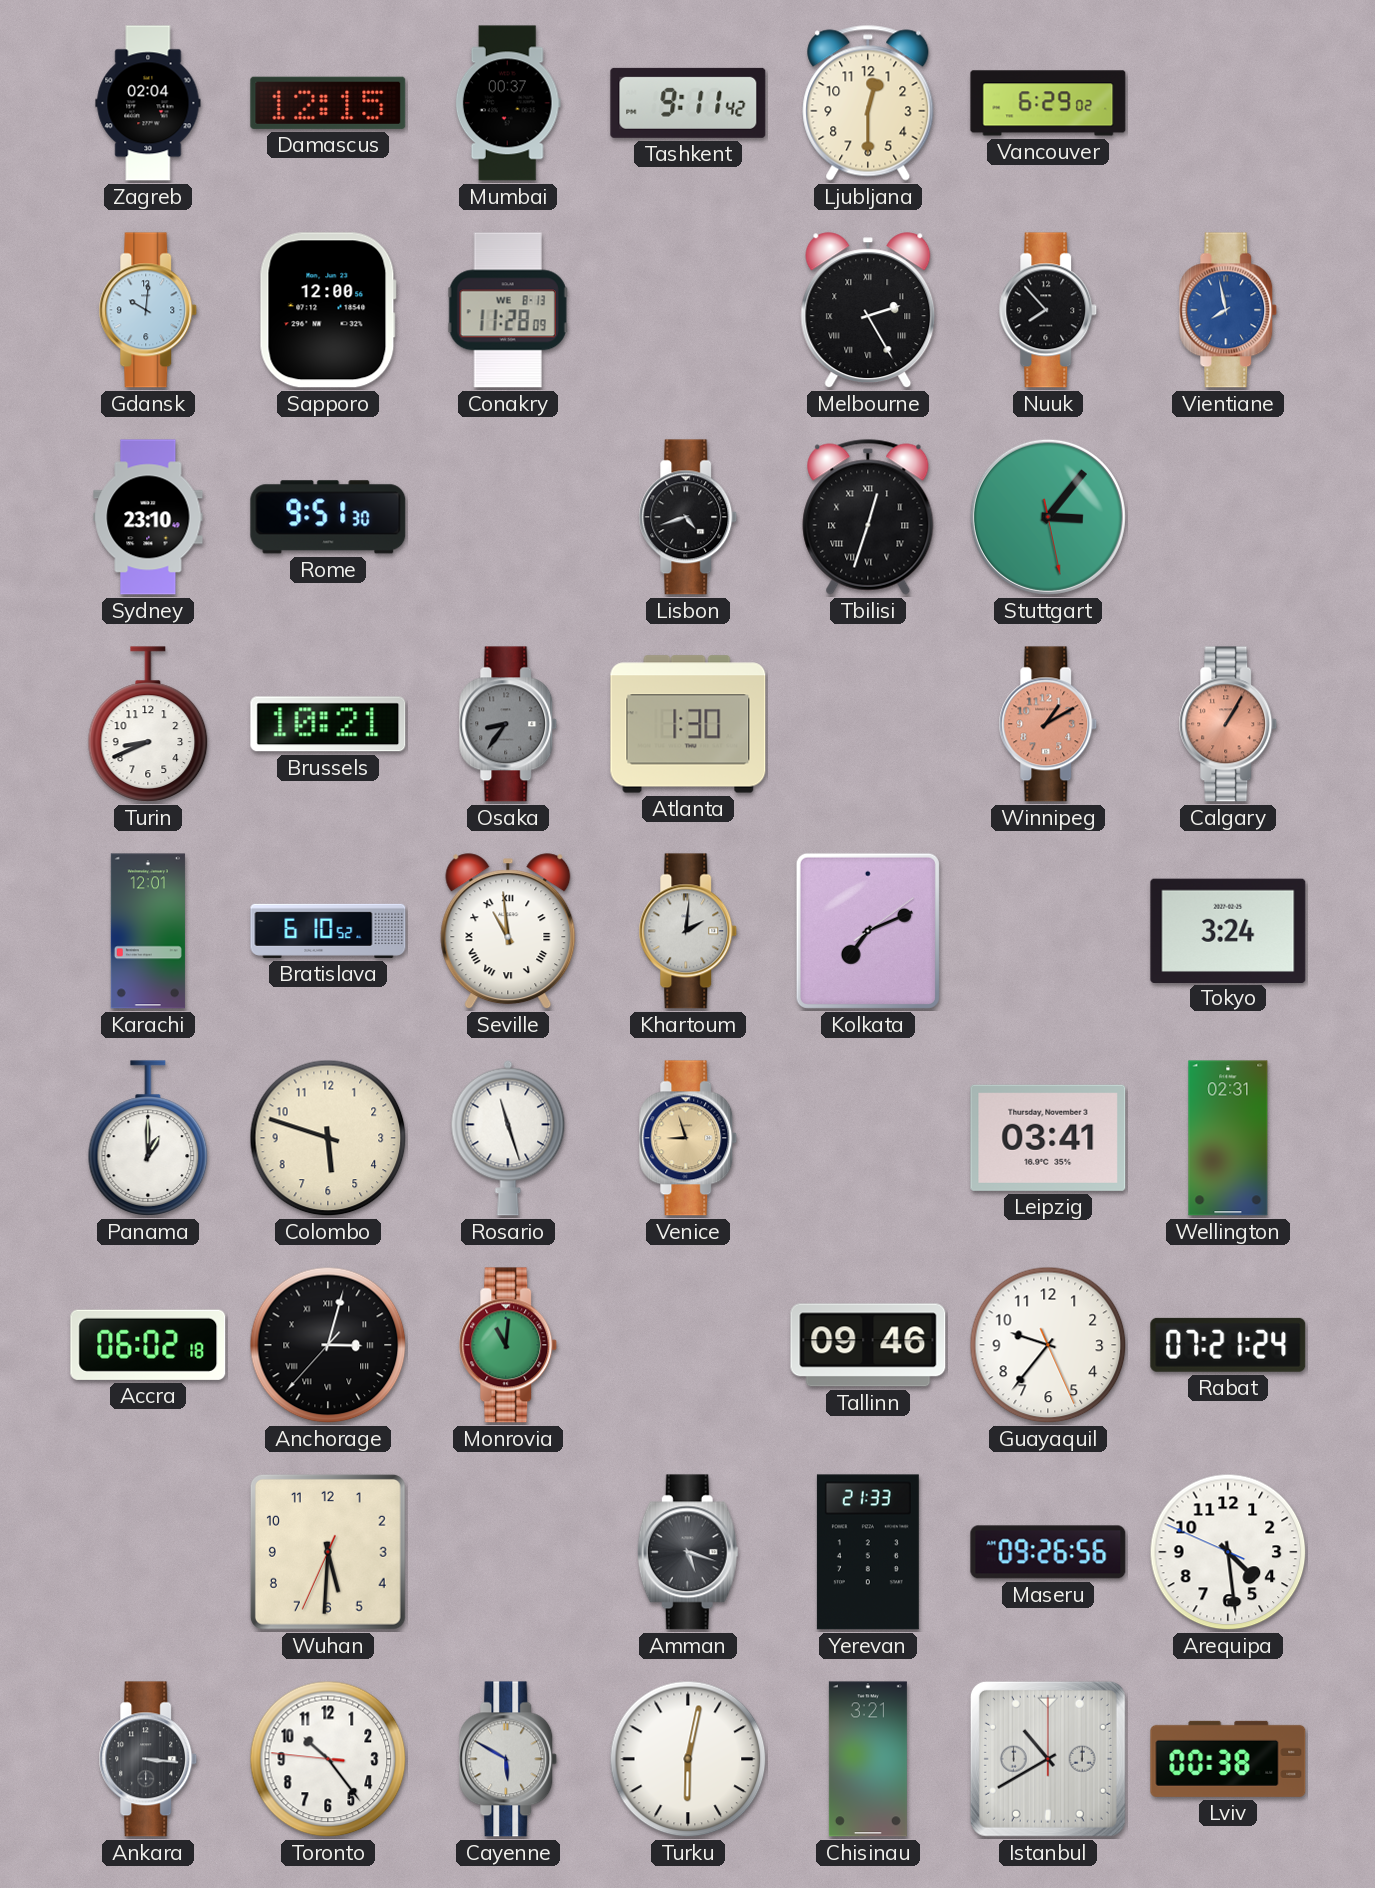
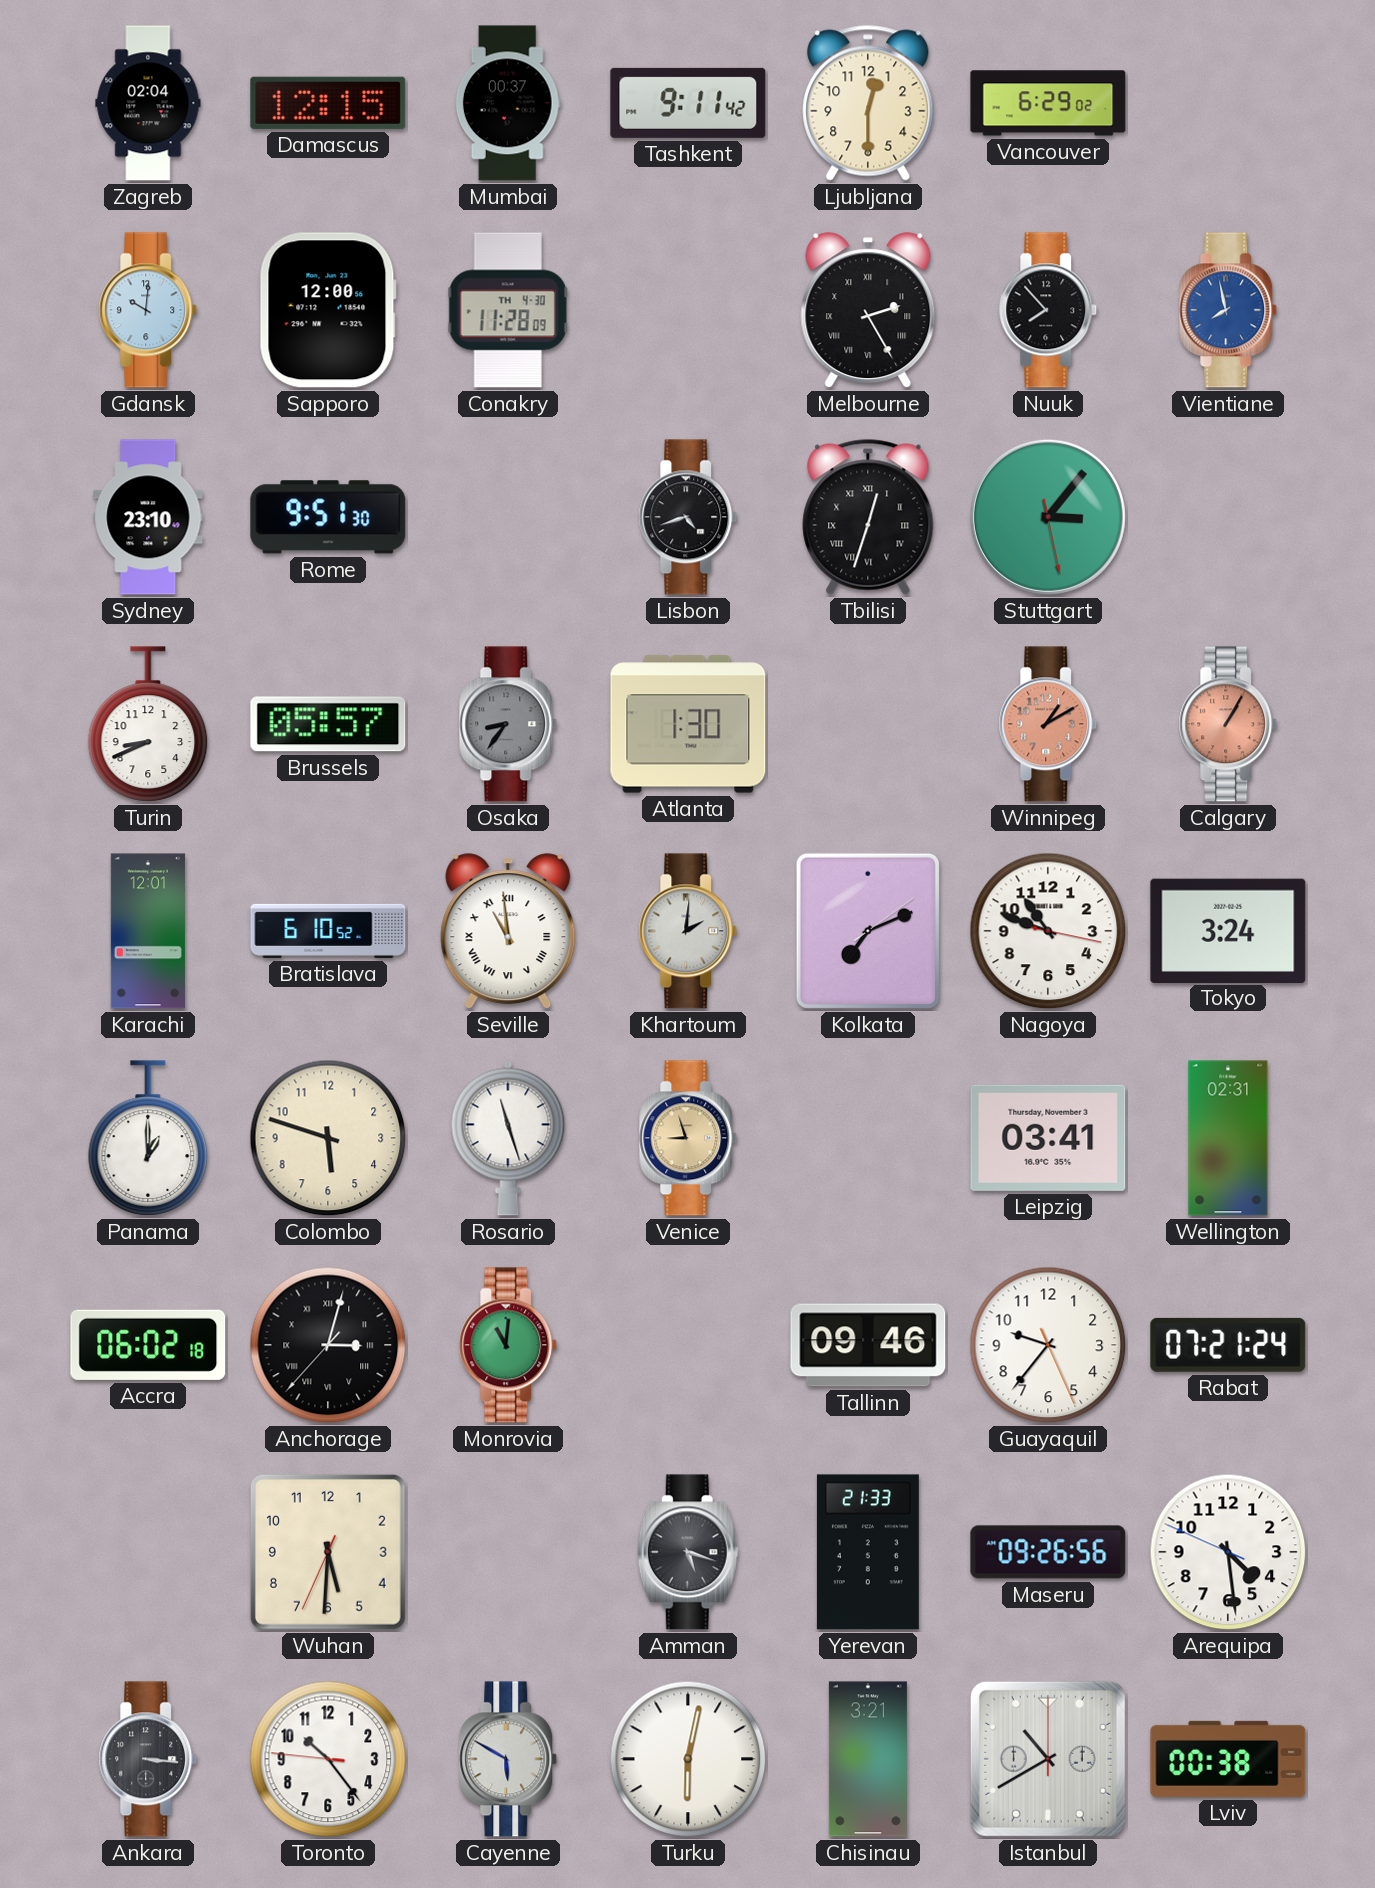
Conakry date: WE 8-13 -> TH 4-30 (508, 310)
Brussels: 10:21 -> 05:57 (328, 724)
Nagoya: none -> 10:48 (1048, 931)
